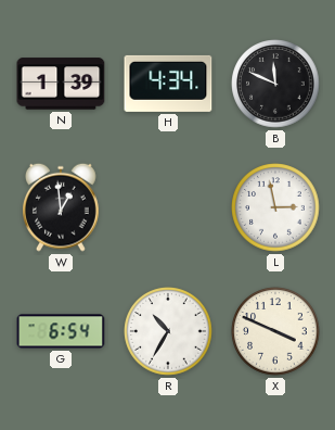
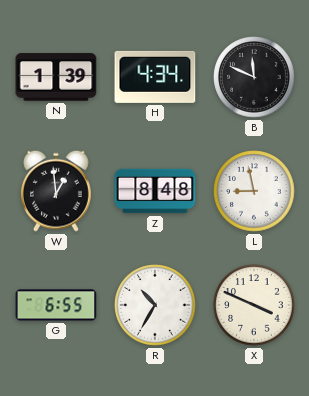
Z: none -> 8:48 (155, 191)
L: 2:58 -> 8:58 (254, 191)
G: 6:54 -> 6:55 (56, 305)
